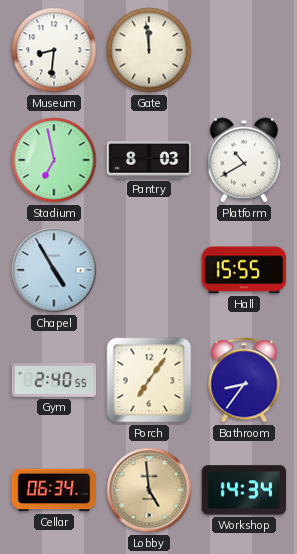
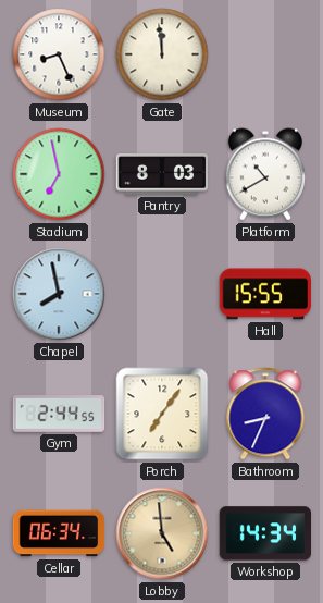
Museum: 8:31 -> 8:26 (59, 54)
Chapel: 4:55 -> 7:58 (59, 294)
Gym: 2:40 -> 2:44 (59, 415)
Bathroom: 8:36 -> 8:34 (265, 414)
